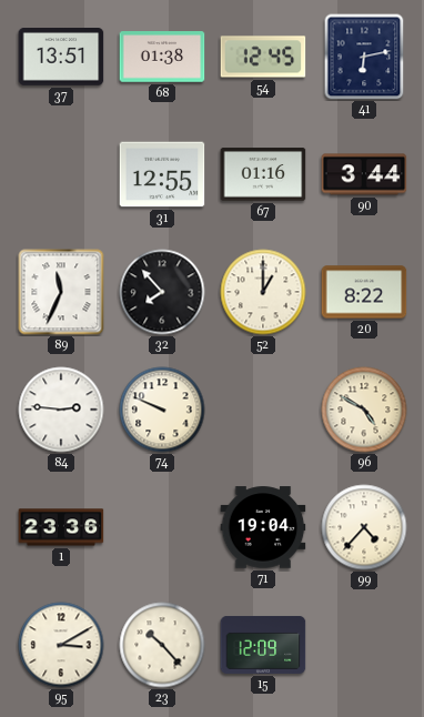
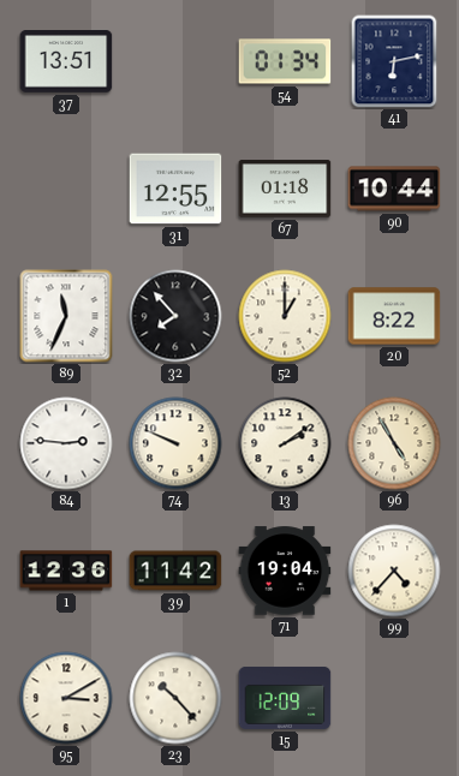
68: 01:38 -> none (162, 57)
54: 12:45 -> 01:34 (285, 61)
67: 01:16 -> 01:18 (285, 189)
90: 3:44 -> 10:44 (394, 189)
13: none -> 2:09 (285, 443)
96: 4:50 -> 4:55 (394, 443)
1: 23:36 -> 12:36 (66, 571)
39: none -> 11:42 (175, 571)
